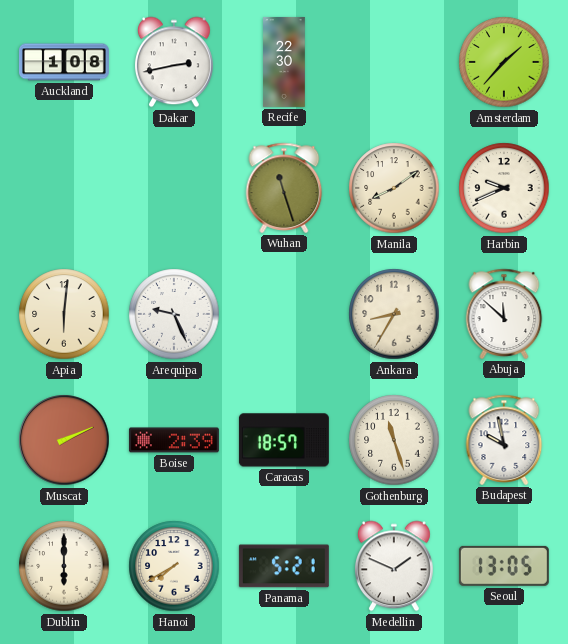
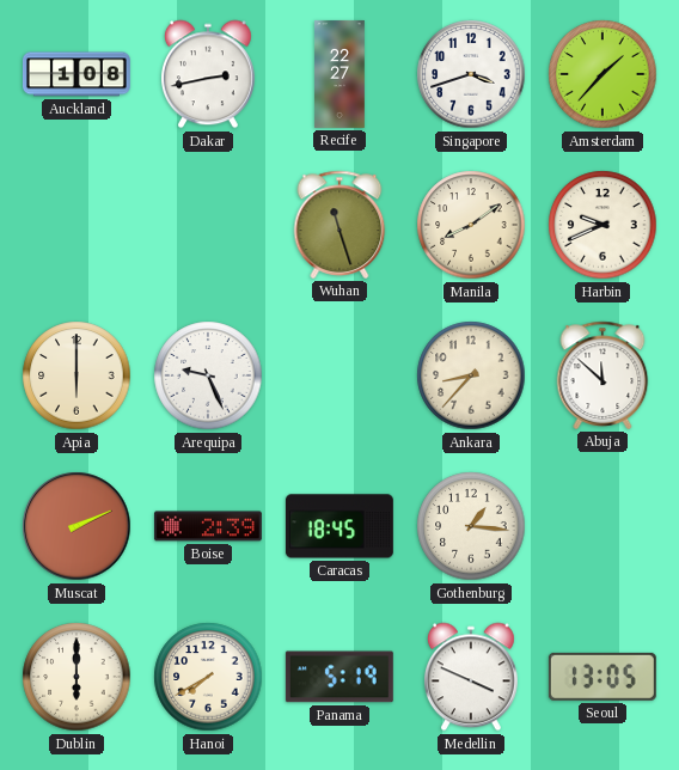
Recife: 22:30 -> 22:27 (339, 74)
Singapore: none -> 3:42 (471, 74)
Apia: 6:01 -> 6:00 (77, 375)
Ankara: 8:35 -> 8:37 (471, 375)
Caracas: 18:57 -> 18:45 (339, 526)
Gothenburg: 11:27 -> 1:16 (471, 526)
Budapest: 9:58 -> none (504, 440)
Panama: 5:21 -> 5:19 (339, 677)
Medellin: 1:49 -> 3:49 (471, 677)
